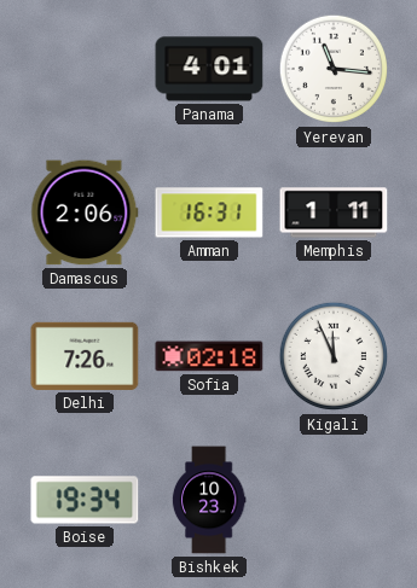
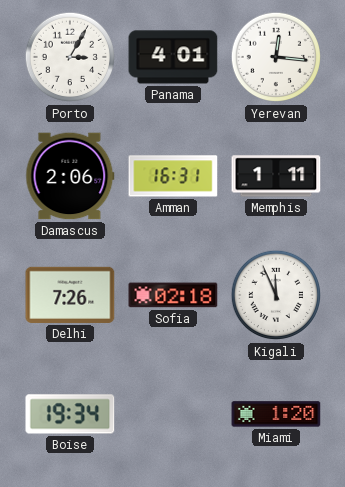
Porto: none -> 3:05 (70, 57)
Yerevan: 11:16 -> 12:16 (276, 57)
Bishkek: 10:23 -> none (209, 500)
Miami: none -> 1:20 (276, 414)
